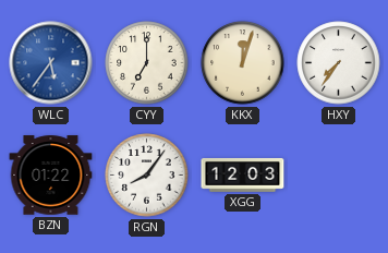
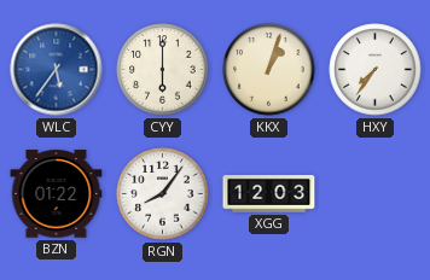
CYY: 7:00 -> 6:00 (163, 70)
KKX: 12:03 -> 1:03 (269, 70)
